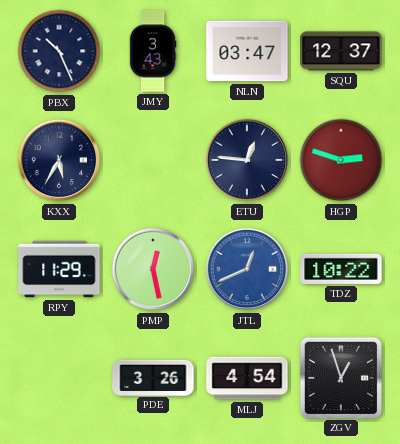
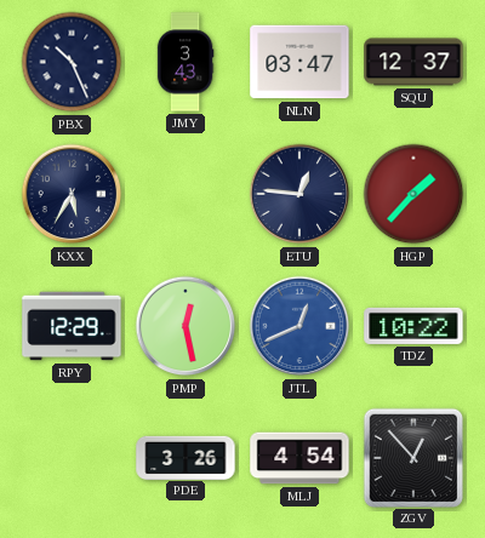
HGP: 2:48 -> 1:37 (413, 194)
RPY: 11:29 -> 12:29 (72, 326)
ZGV: 12:57 -> 12:53 (412, 457)
